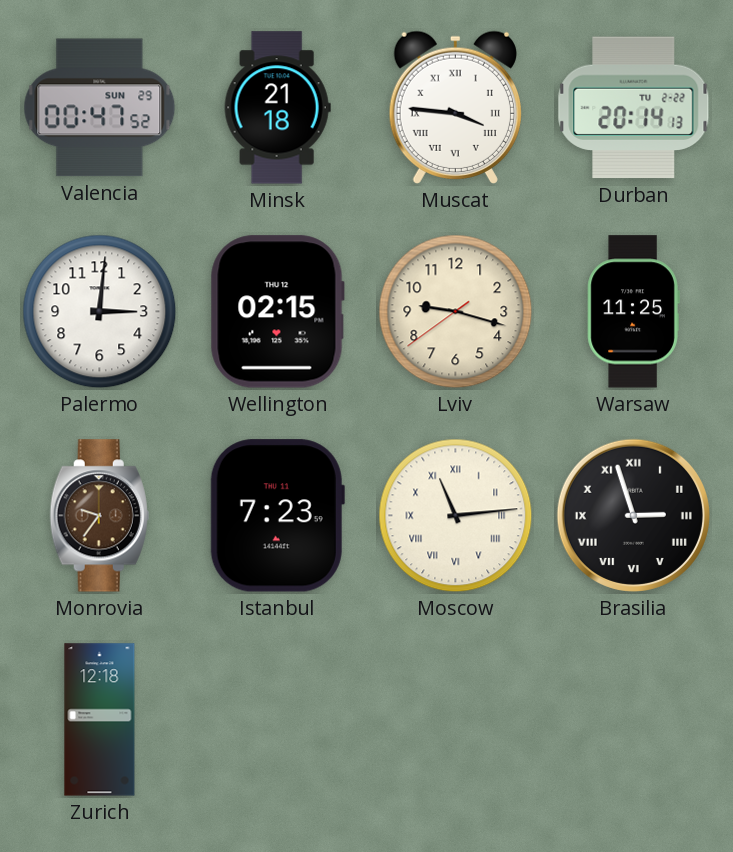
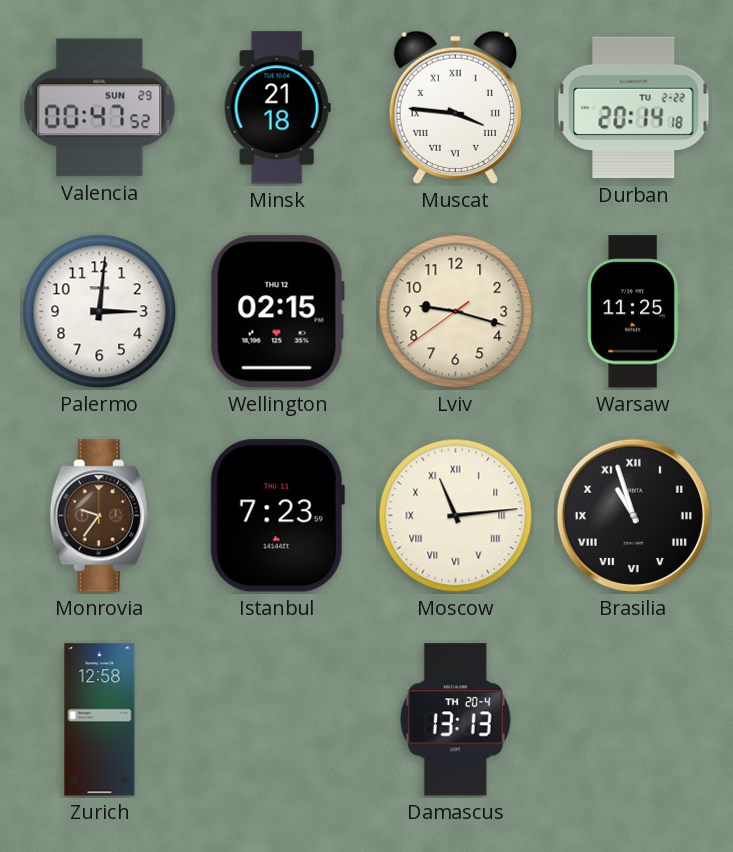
Durban: 20:14:13 -> 20:14:18 (634, 108)
Brasilia: 2:57 -> 10:57 (633, 515)
Zurich: 12:18 -> 12:58 (100, 720)
Damascus: none -> 13:13 (455, 720)
